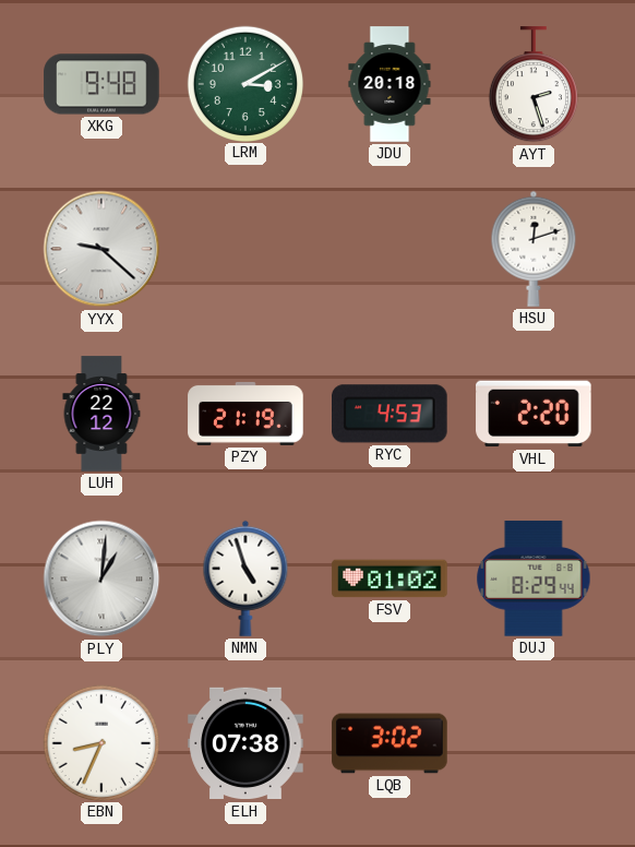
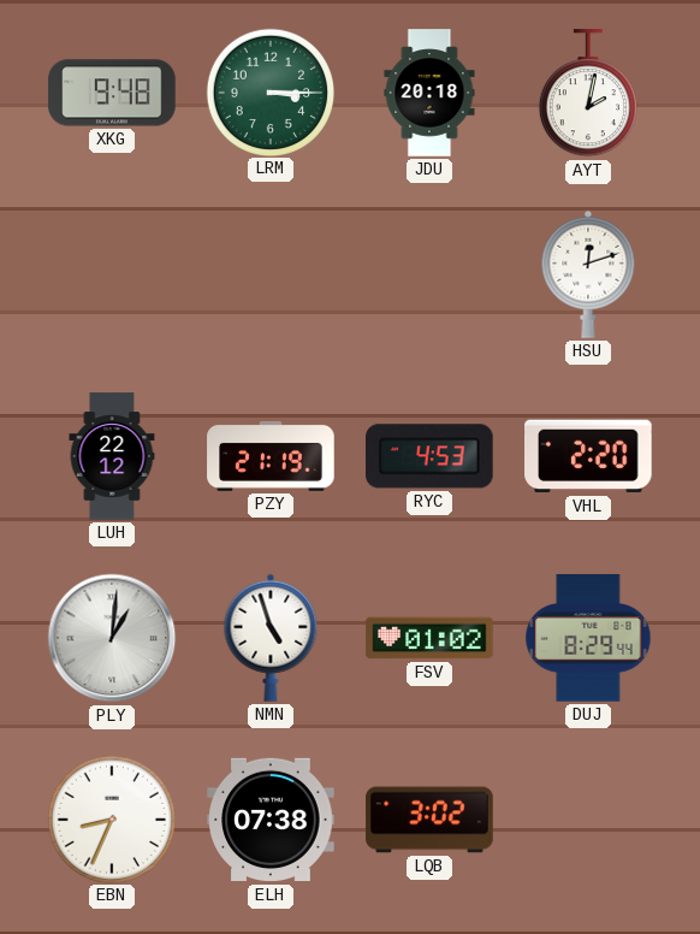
LRM: 3:10 -> 3:15 (269, 91)
AYT: 2:27 -> 2:02 (588, 94)
YYX: 9:22 -> none (101, 249)
